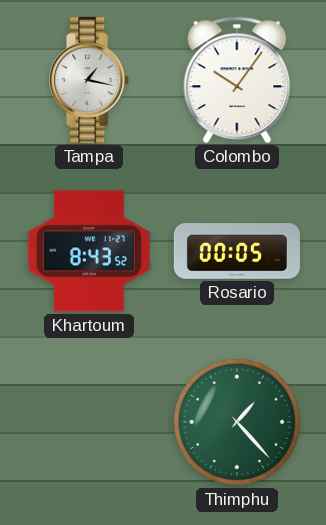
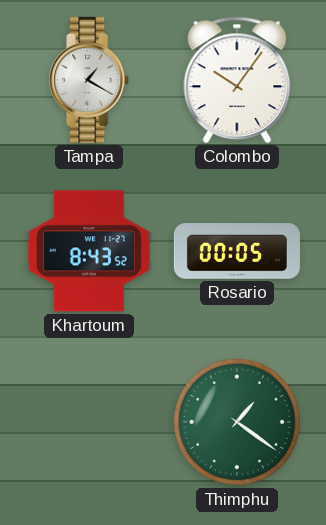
Tampa: 1:17 -> 1:20 (90, 80)
Thimphu: 1:23 -> 1:21 (237, 422)
